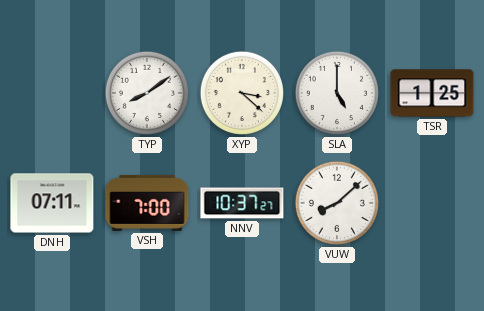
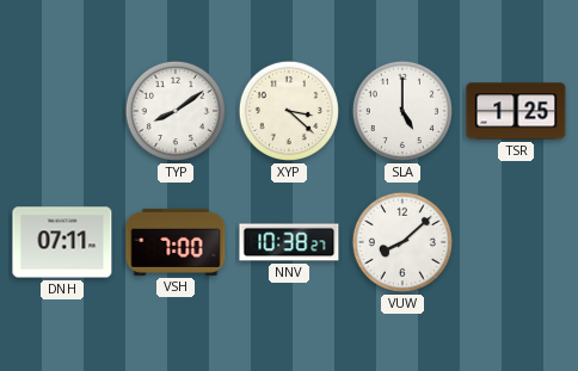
NNV: 10:37 -> 10:38 (289, 242)
